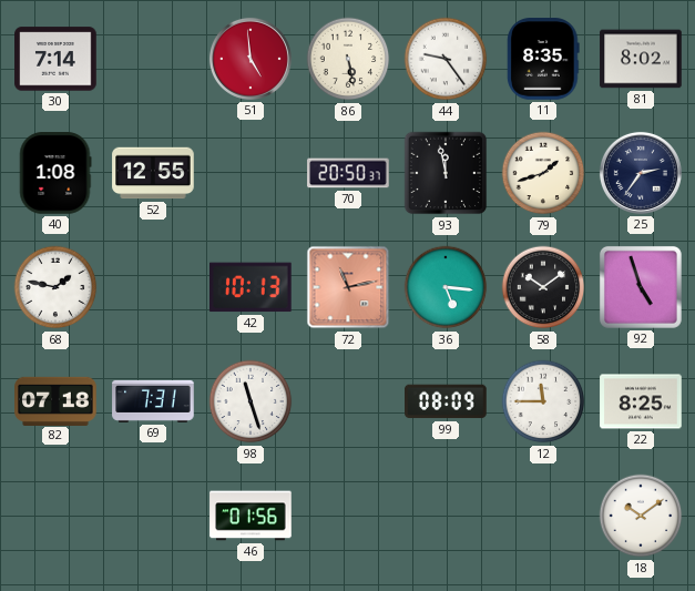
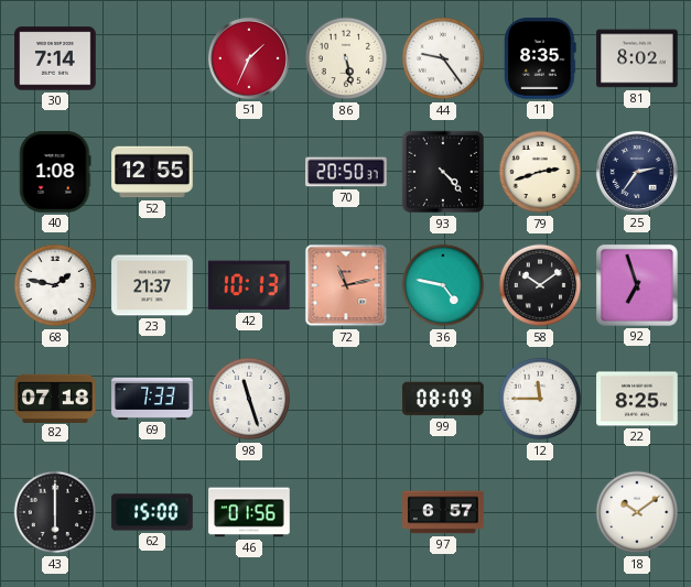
51: 4:59 -> 1:34 (249, 58)
93: 11:58 -> 4:23 (443, 172)
79: 1:42 -> 2:42 (540, 172)
23: none -> 21:37 (152, 285)
36: 5:16 -> 4:47 (443, 285)
92: 4:57 -> 6:57 (637, 285)
69: 7:31 -> 7:33 (152, 399)
43: none -> 6:00 (55, 512)
62: none -> 15:00 (152, 512)
97: none -> 6:57 (443, 512)
